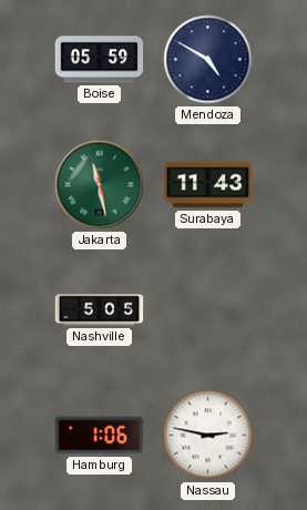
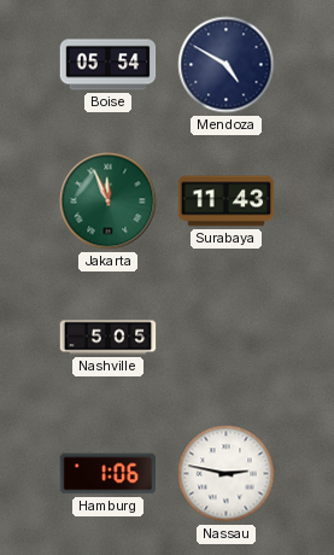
Boise: 05:59 -> 05:54 (109, 65)
Jakarta: 11:28 -> 11:56 (109, 201)
